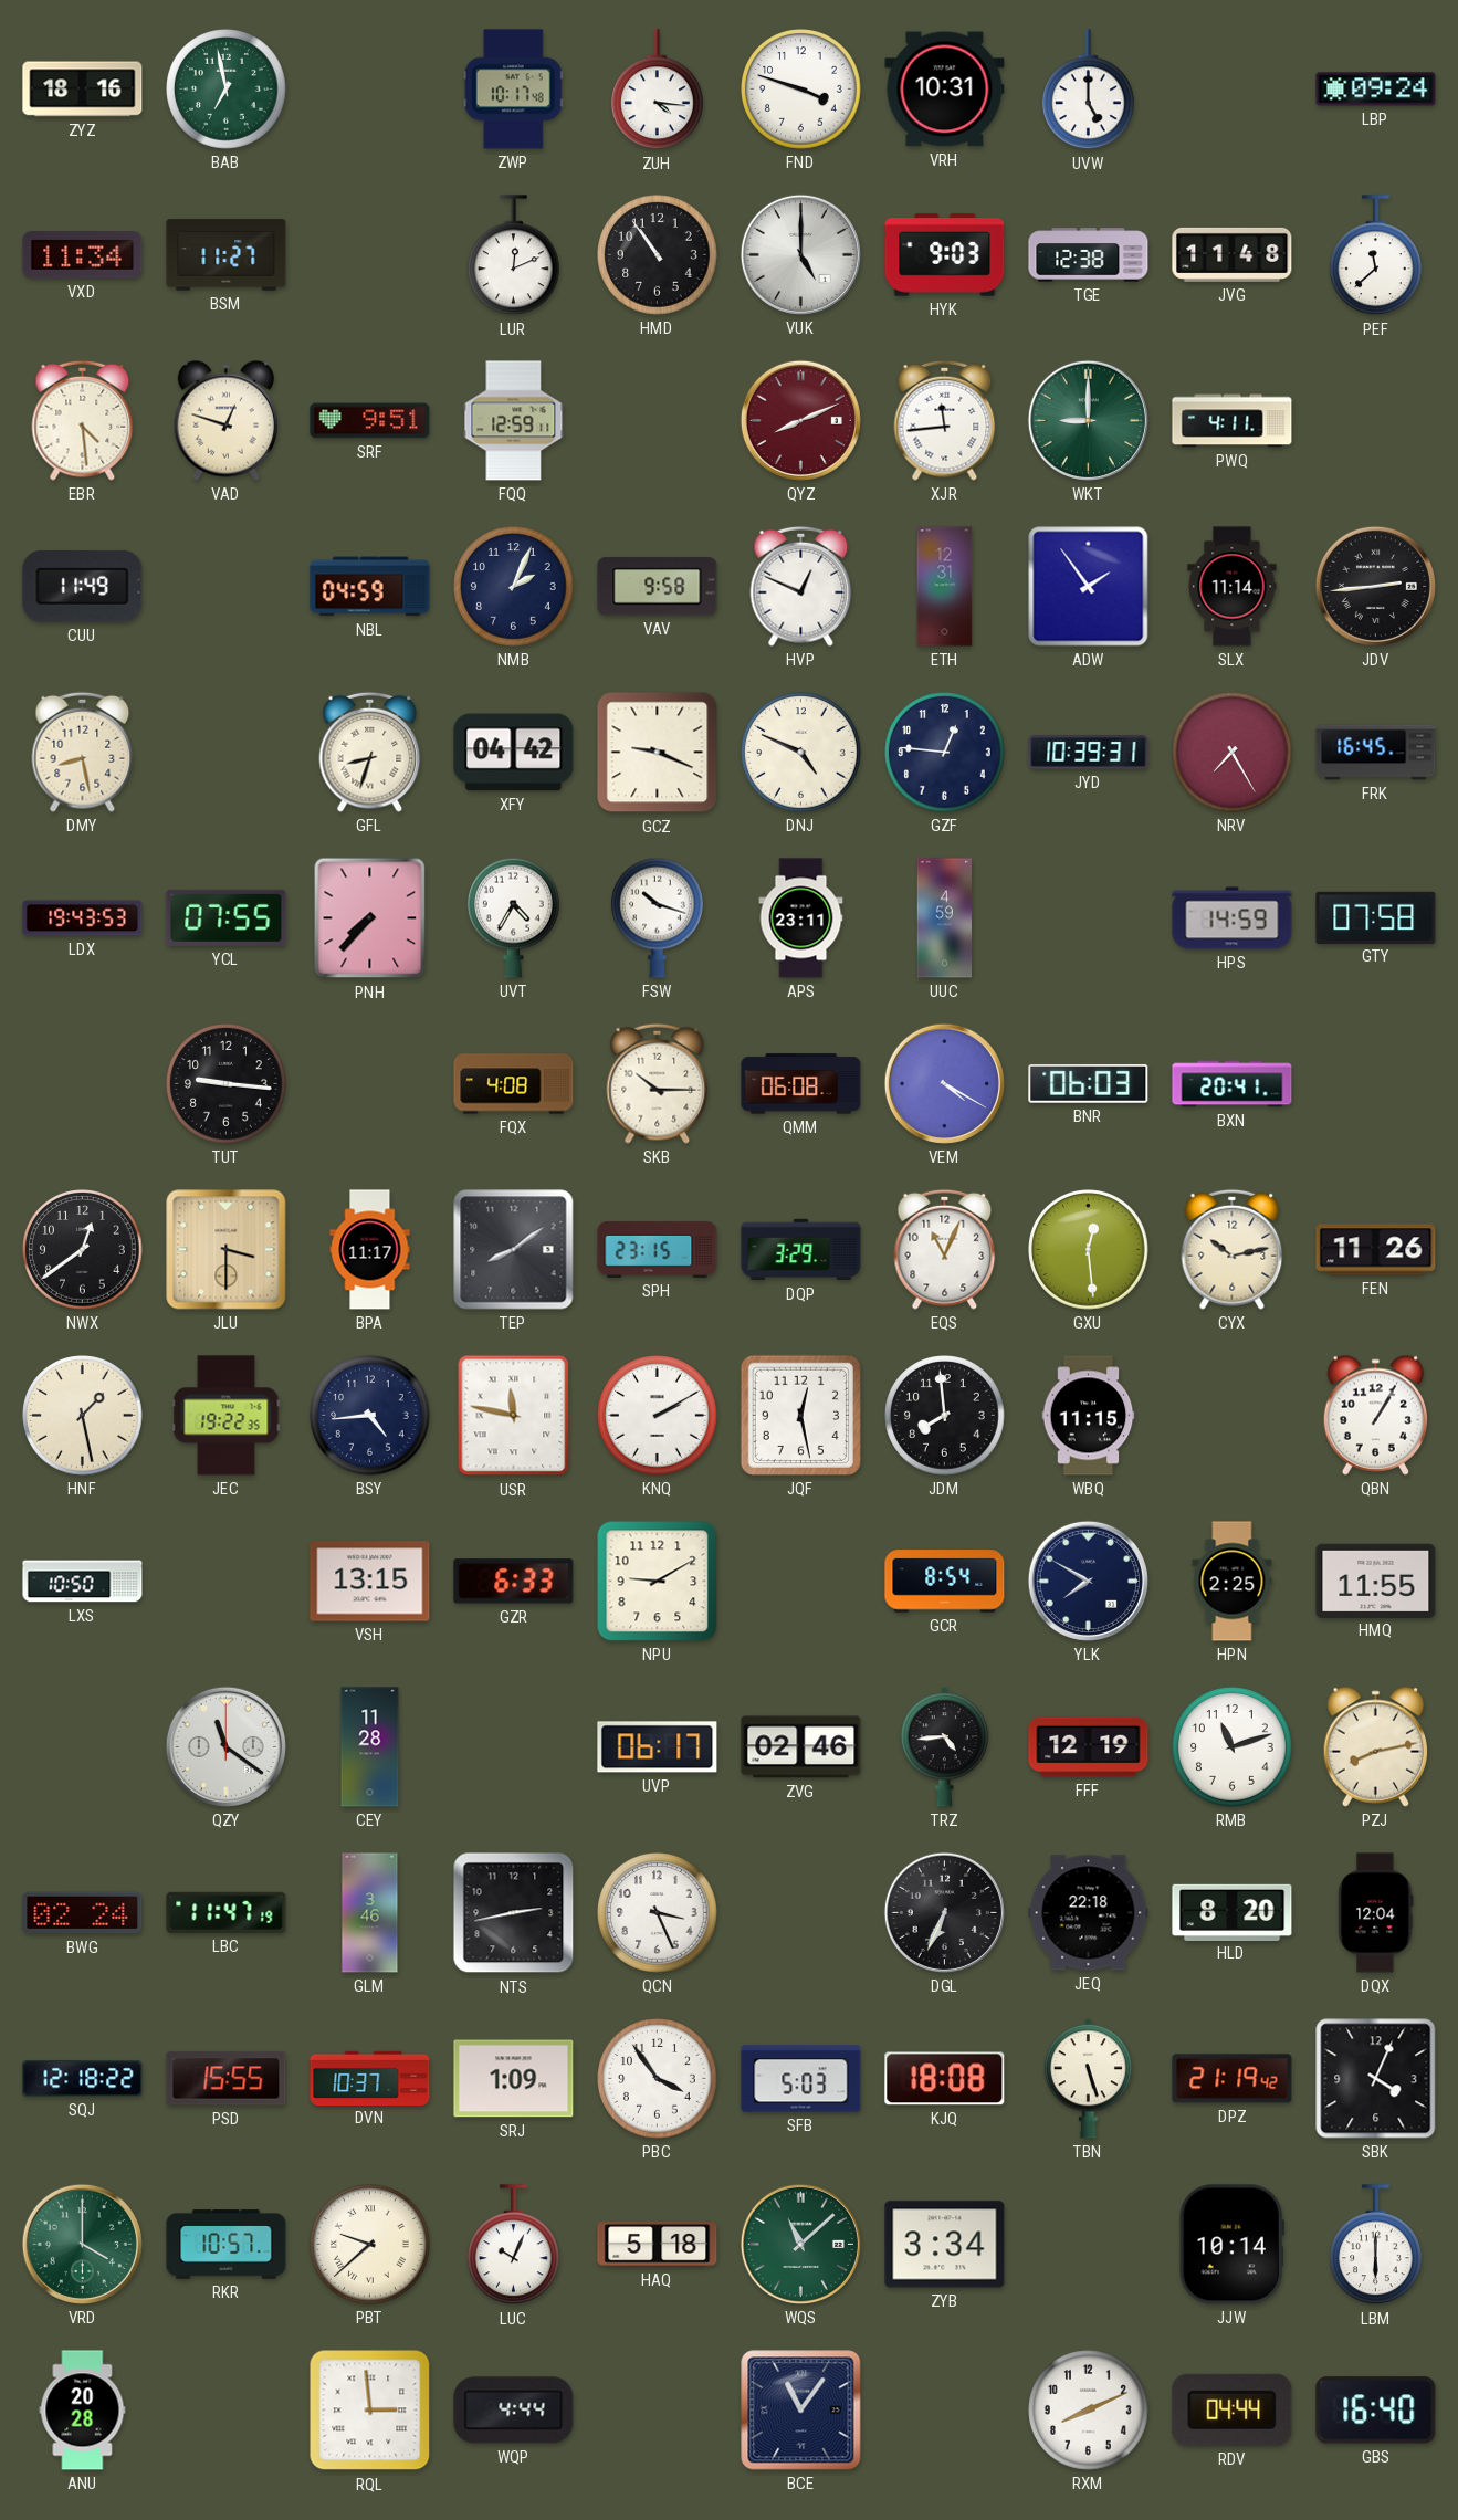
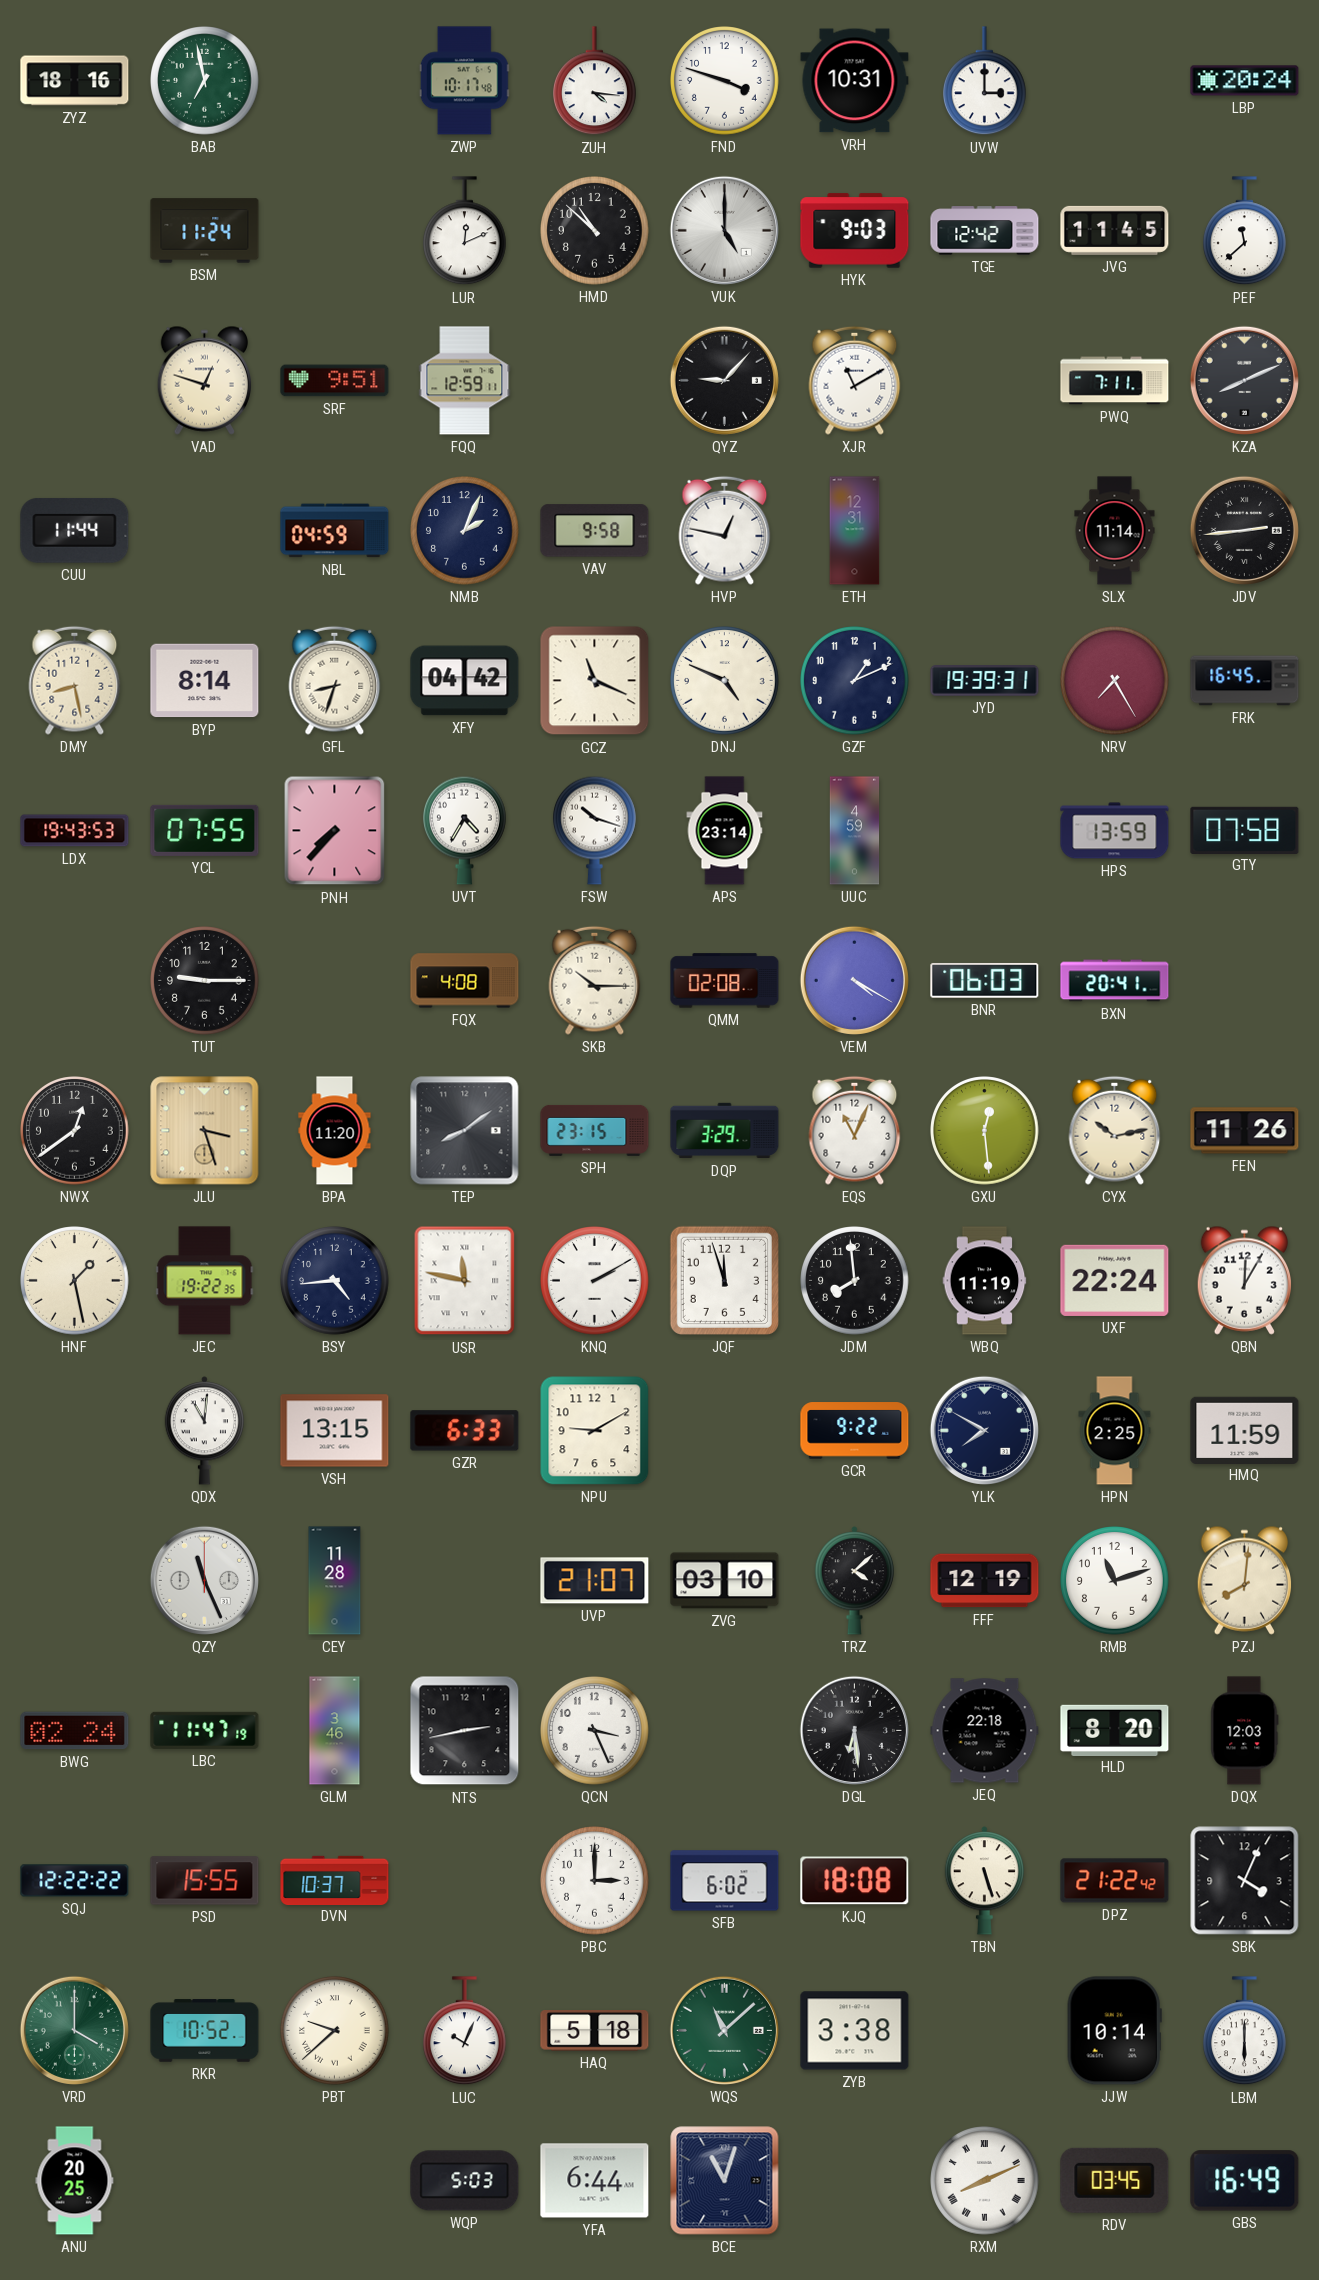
UVW: 5:00 -> 3:00 (985, 81)
LBP: 09:24 -> 20:24 (1245, 81)
VXD: 11:34 -> none (83, 255)
BSM: 11:27 -> 11:24 (205, 231)
HMD: 10:54 -> 10:52 (595, 231)
TGE: 12:38 -> 12:42 (985, 231)
JVG: 11:48 -> 11:45 (1115, 230)
EBR: 4:29 -> none (83, 420)
QYZ: 8:11 -> 9:07 (724, 380)
QYZ dial: burgundy -> black (724, 380)
XJR: 11:44 -> 11:10 (855, 380)
WKT: 9:00 -> none (1088, 420)
PWQ: 4:11 -> 7:11 (1115, 381)
KZA: none -> 8:11 (1244, 380)
CUU: 11:49 -> 11:44 (75, 530)
HVP: 12:49 -> 12:47 (725, 530)
ADW: 1:54 -> none (1089, 587)
BYP: none -> 8:14 (205, 681)
GCZ: 9:19 -> 11:19 (595, 681)
GZF: 12:46 -> 1:11 (855, 681)
JYD: 10:39 -> 19:39 (985, 681)
APS: 23:11 -> 23:14 (725, 831)
HPS: 14:59 -> 13:59 (1115, 831)
TUT: 9:16 -> 9:15 (205, 981)
QMM: 06:08 -> 02:08 (725, 981)
JLU: 3:30 -> 3:27 (205, 1131)
BPA: 11:17 -> 11:20 (335, 1131)
JQF: 12:28 -> 11:57 (724, 1280)
WBQ: 11:15 -> 11:19 (985, 1281)
UXF: none -> 22:24 (1115, 1280)
QBN: 1:05 -> 12:05 (1244, 1280)
LXS: 10:50 -> none (83, 1582)
QDX: none -> 11:01 (204, 1431)
GCR: 8:54 -> 9:22 (855, 1431)
HMQ: 11:55 -> 11:59 (1245, 1430)
QZY: 11:21 -> 11:26 (204, 1580)
UVP: 06:17 -> 21:07 (595, 1581)
ZVG: 02:46 -> 03:10 (725, 1581)
TRZ: 4:44 -> 4:08 (854, 1581)
PZJ: 8:13 -> 8:01 (1244, 1580)
DGL: 6:34 -> 6:29 (854, 1730)
DQX: 12:04 -> 12:03 (1245, 1731)
SQJ: 12:18 -> 12:22 (75, 1881)
SRJ: 1:09 -> none (514, 2079)
PBC: 3:54 -> 3:00 (595, 1881)
SFB: 5:03 -> 6:02 (725, 1881)
DPZ: 21:19 -> 21:22 (1115, 1881)
RKR: 10:57 -> 10:52 (205, 2031)
ZYB: 3:34 -> 3:38 (855, 2031)
ANU: 20:28 -> 20:25 (75, 2181)
RQL: 2:59 -> none (370, 2411)
WQP: 4:44 -> 5:03 (465, 2181)
YFA: none -> 6:44 (595, 2181)
BCE: 11:06 -> 11:03 (725, 2181)
RXM numerals: Arabic -> Roman (985, 2181)
RDV: 04:44 -> 03:45 (1115, 2180)
GBS: 16:40 -> 16:49 (1245, 2181)
